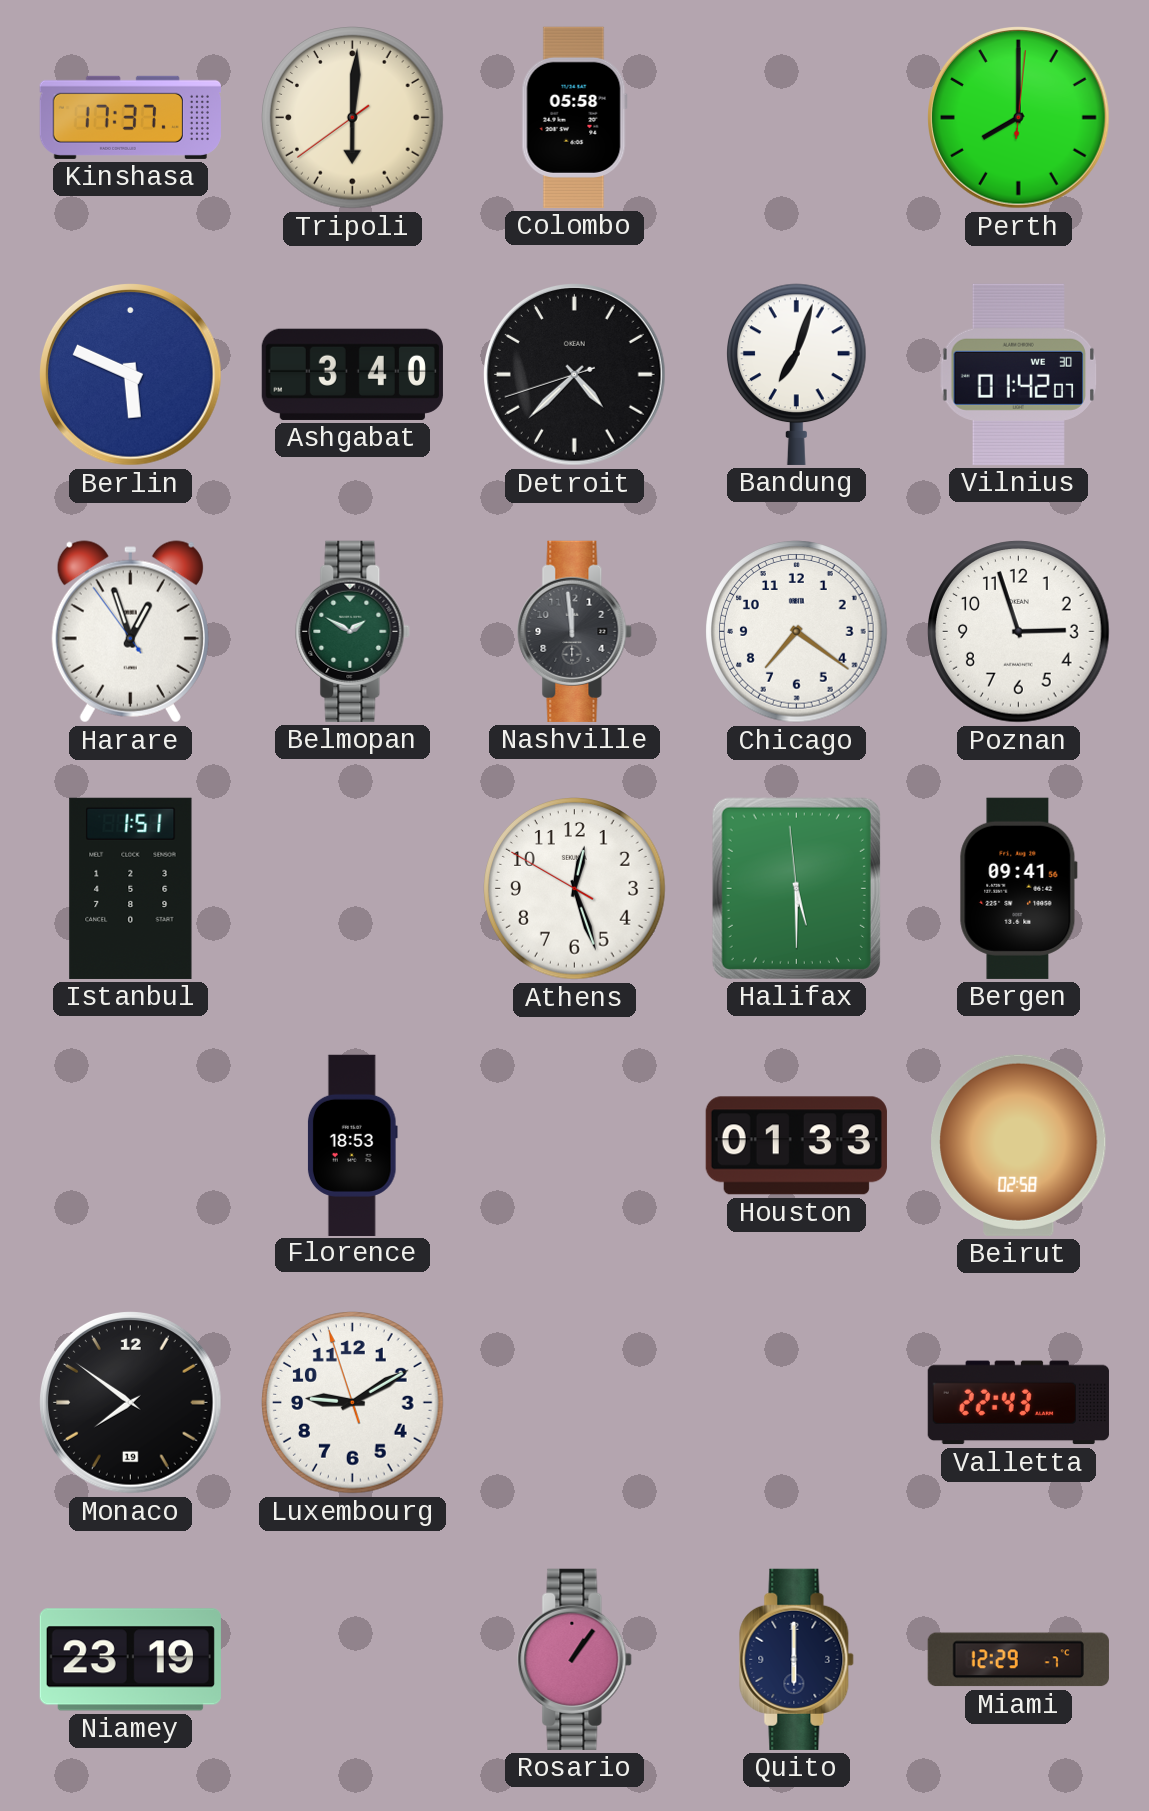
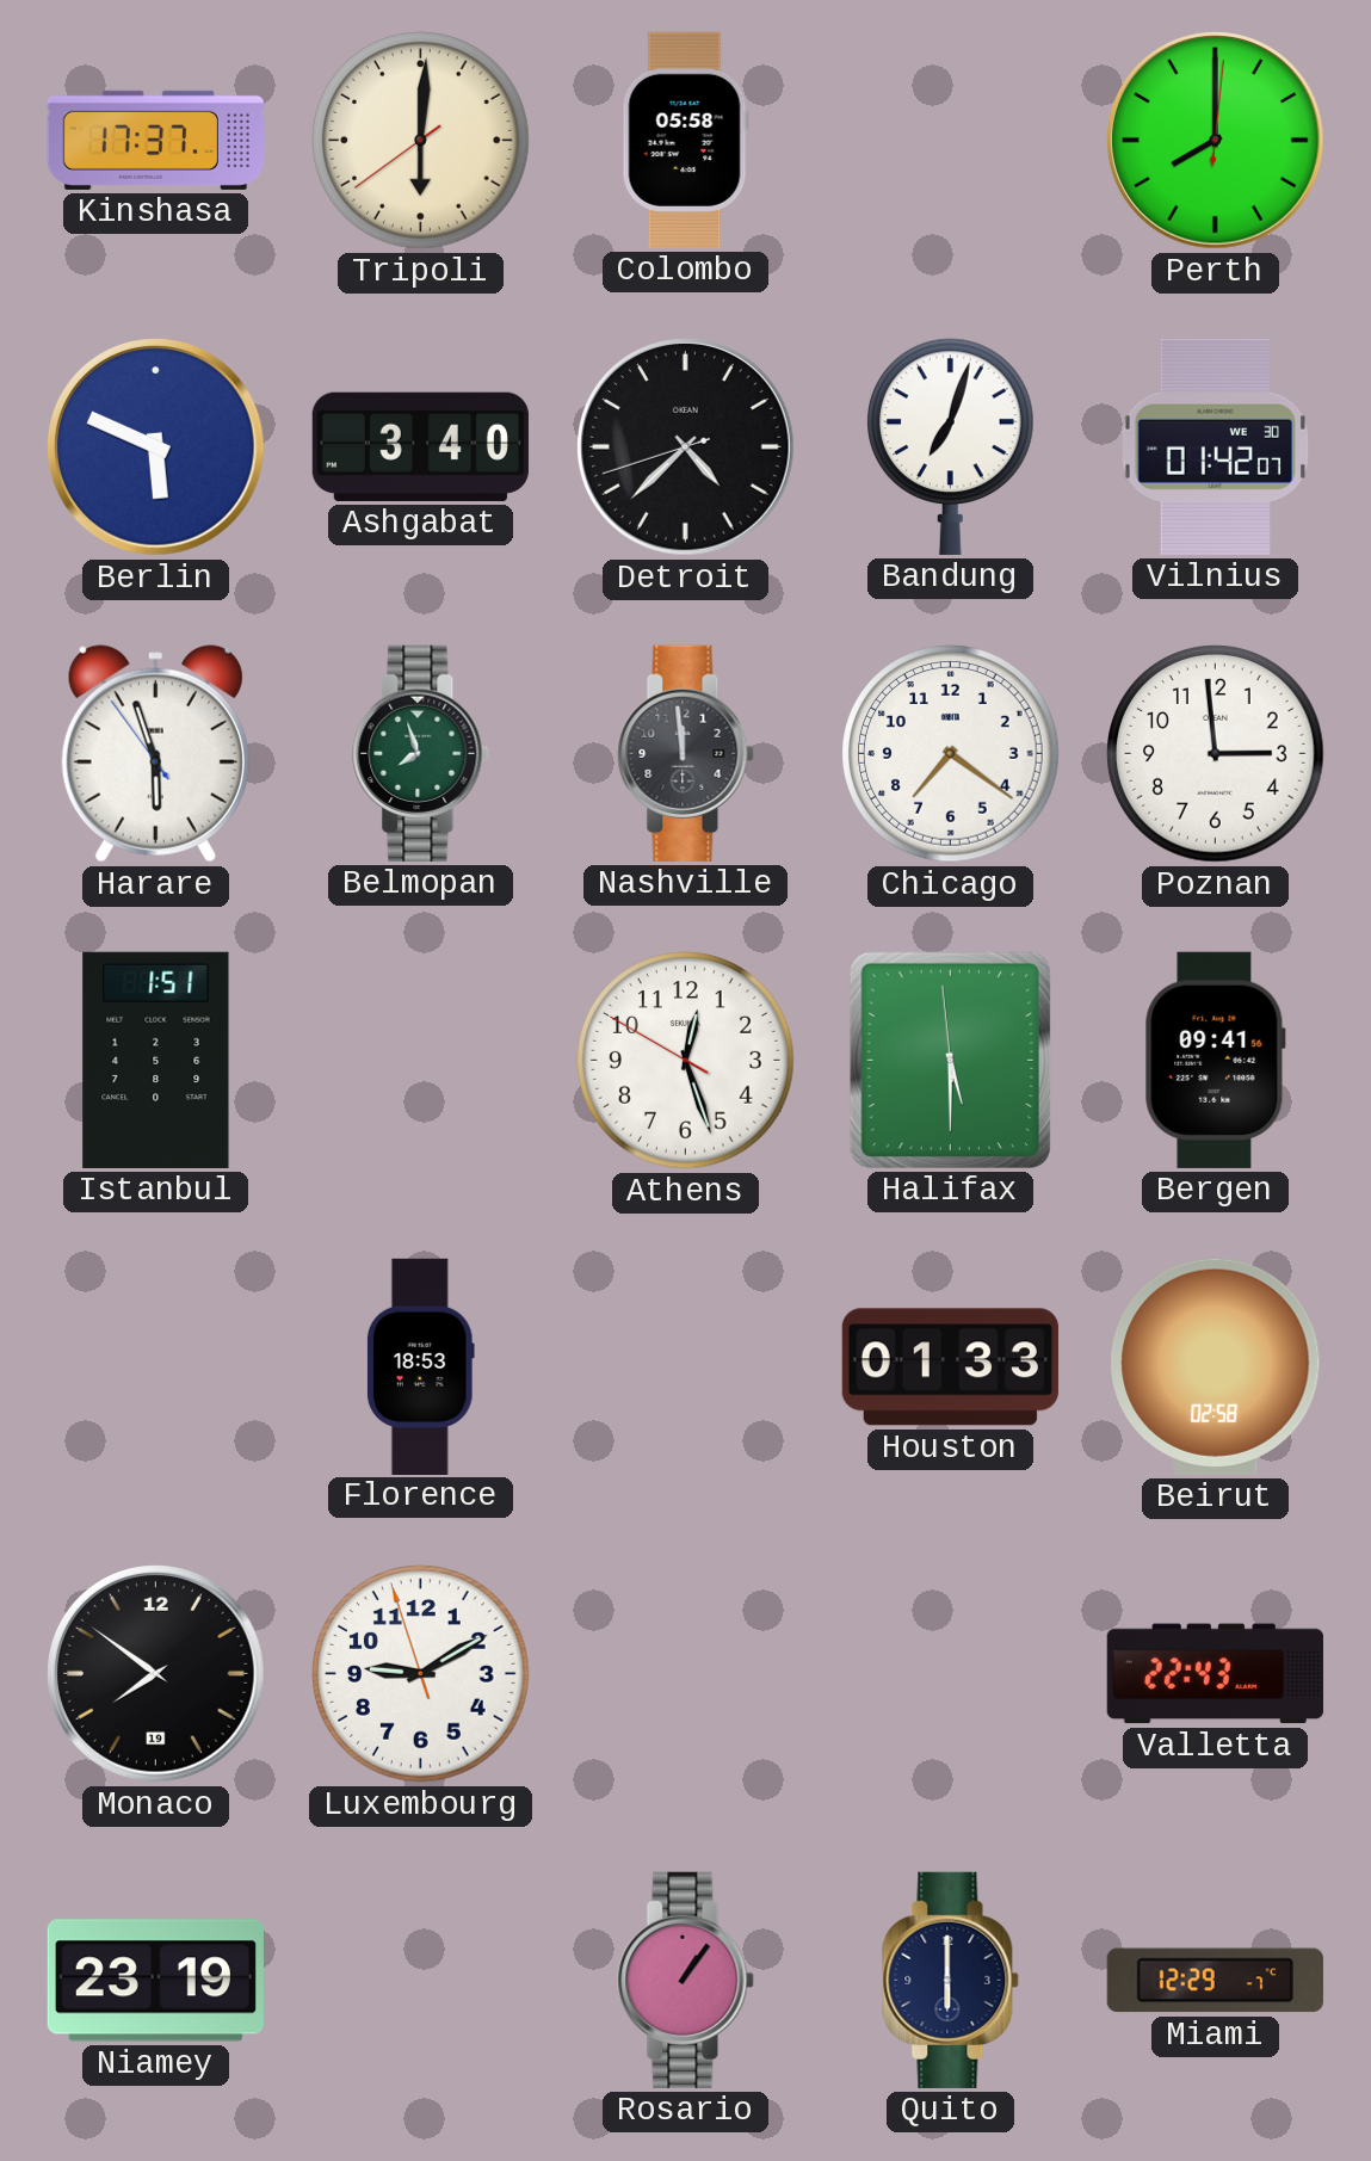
Harare: 12:56 -> 5:56 (155, 754)
Belmopan: 1:50 -> 7:57 (421, 753)
Poznan: 2:57 -> 2:59 (1216, 754)
